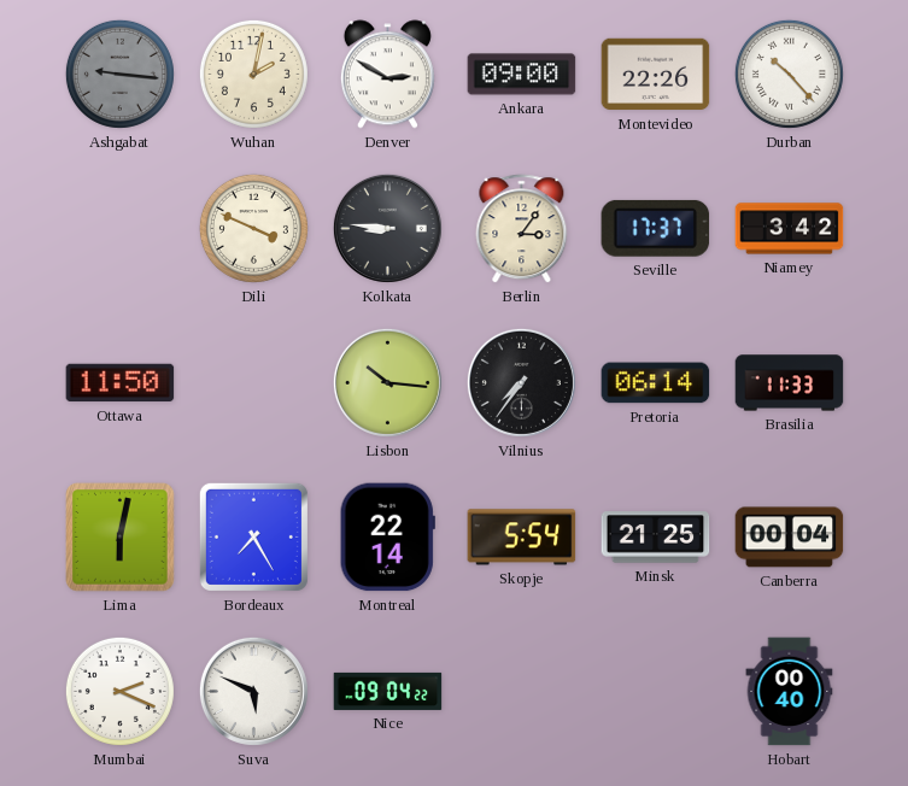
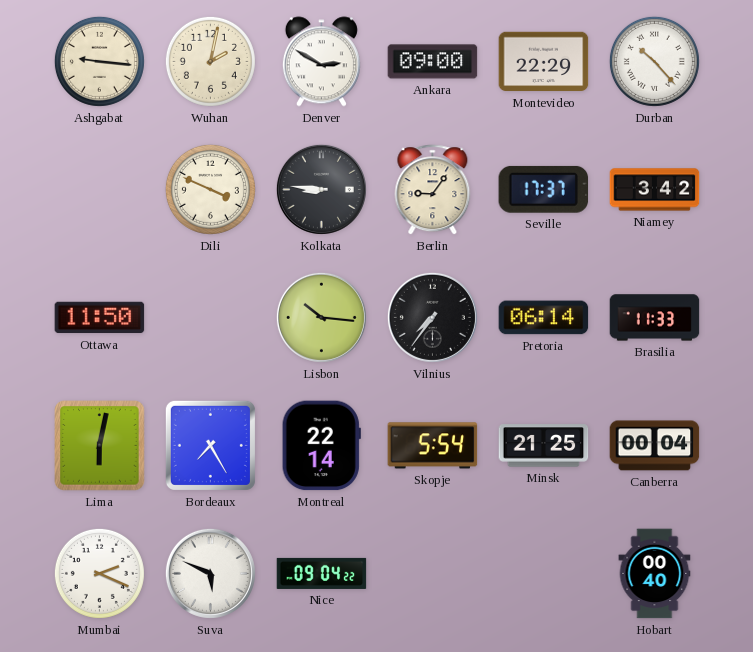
Ashgabat dial: grey -> cream (99, 61)
Montevideo: 22:26 -> 22:29 (544, 62)
Berlin: 3:06 -> 9:06 (433, 190)
